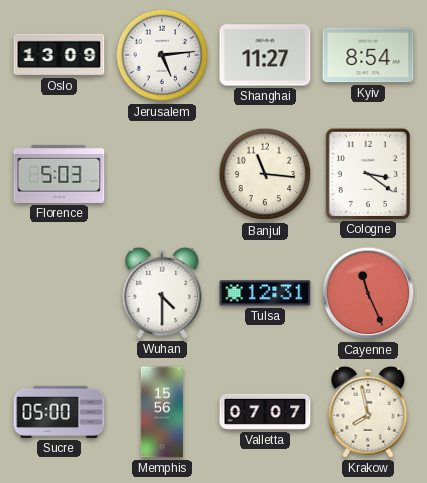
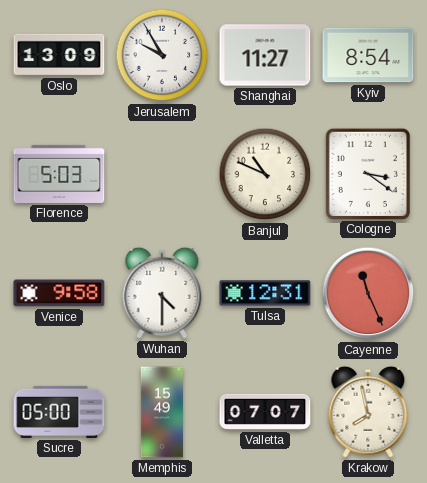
Jerusalem: 5:14 -> 9:55 (162, 55)
Banjul: 11:16 -> 10:49 (265, 174)
Venice: none -> 9:58 (59, 293)
Memphis: 15:56 -> 15:49 (162, 412)
